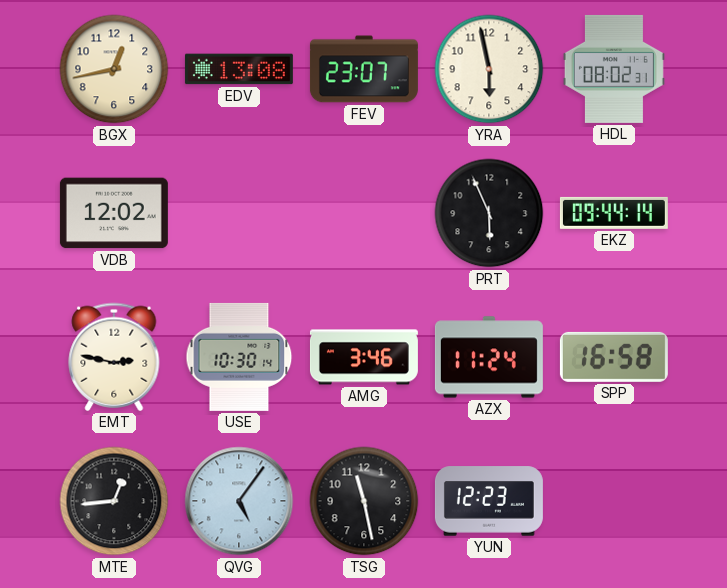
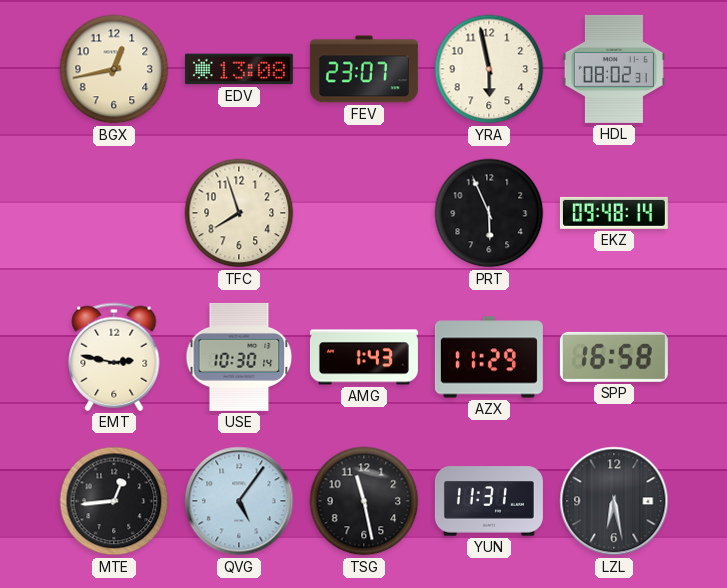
VDB: 12:02 -> none (114, 213)
TFC: none -> 7:57 (239, 213)
EKZ: 09:44 -> 09:48 (614, 213)
AMG: 3:46 -> 1:43 (364, 357)
AZX: 11:24 -> 11:29 (489, 357)
YUN: 12:23 -> 11:31 (489, 501)
LZL: none -> 6:28 (614, 501)
